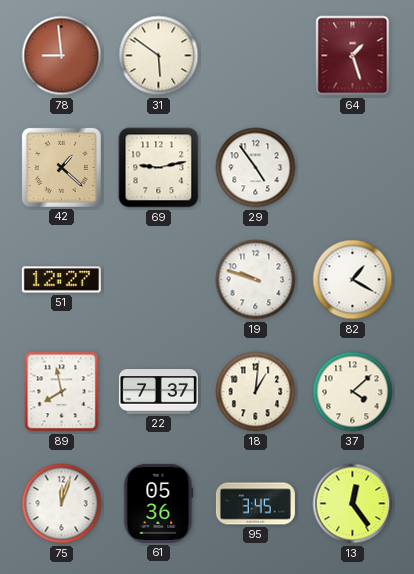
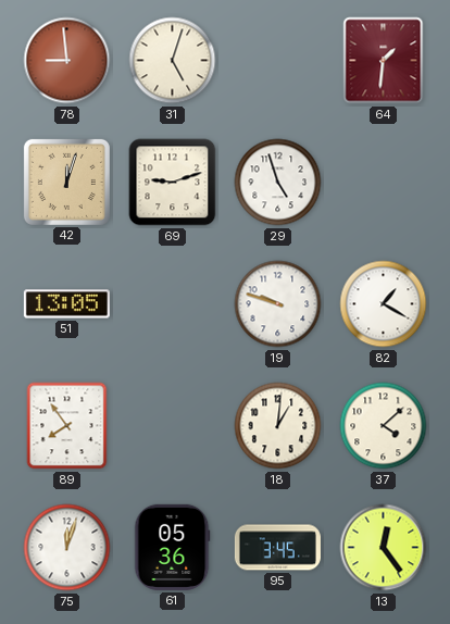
31: 5:51 -> 5:03 (173, 61)
64: 1:27 -> 1:31 (384, 61)
42: 1:22 -> 12:03 (66, 182)
69: 9:13 -> 9:12 (173, 183)
29: 4:54 -> 4:57 (278, 183)
51: 12:27 -> 13:05 (66, 304)
89: 7:58 -> 7:54 (67, 426)
22: 7:37 -> none (158, 392)
